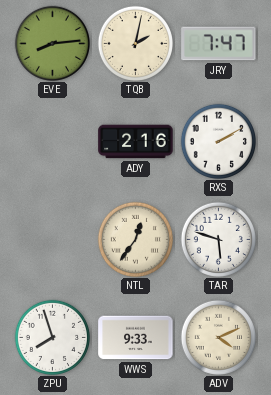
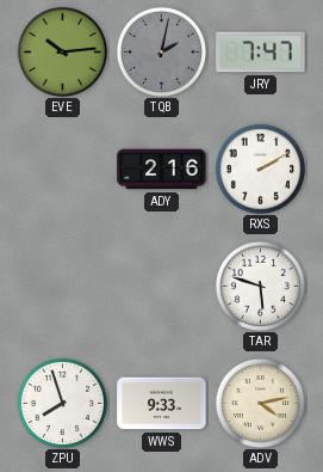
EVE: 8:14 -> 10:14 (62, 51)
TQB dial: cream -> grey (161, 51)
NTL: 12:36 -> none (135, 239)
ADV: 4:11 -> 4:13 (260, 403)
